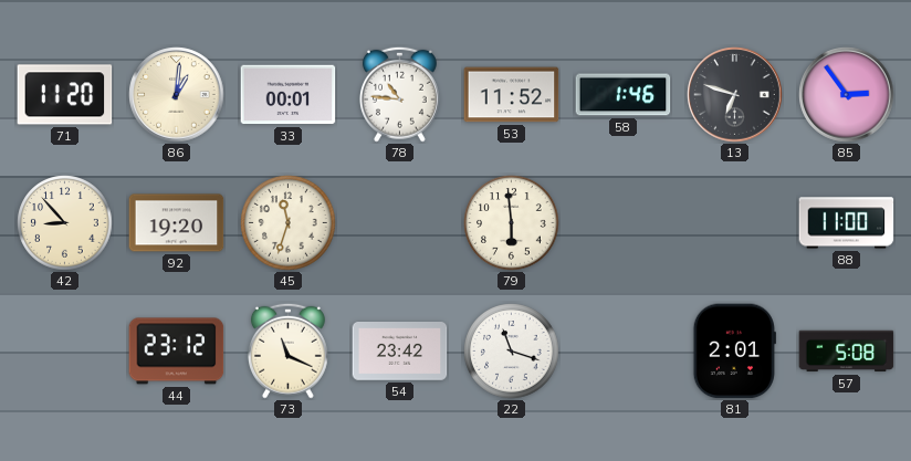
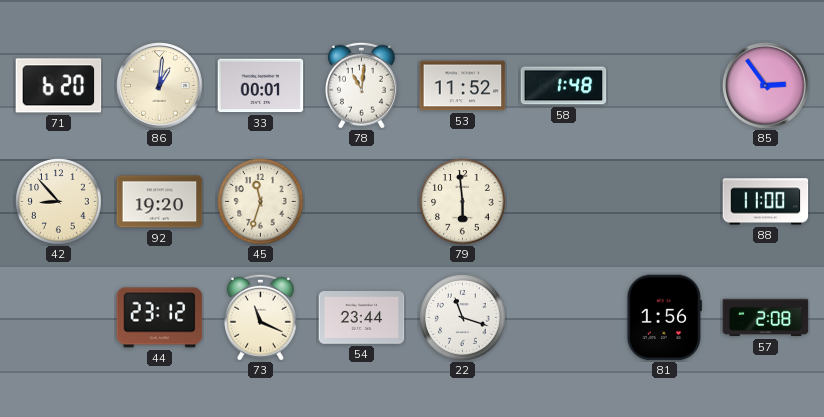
71: 11:20 -> 6:20 (59, 86)
78: 10:46 -> 11:01 (361, 85)
58: 1:46 -> 1:48 (564, 86)
13: 6:48 -> none (735, 95)
54: 23:42 -> 23:44 (362, 318)
81: 2:01 -> 1:56 (664, 318)
57: 5:08 -> 2:08 (766, 318)
